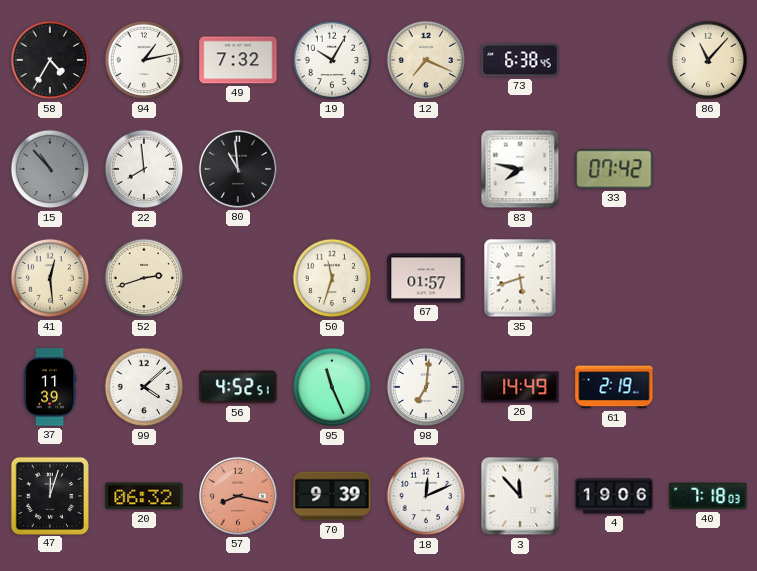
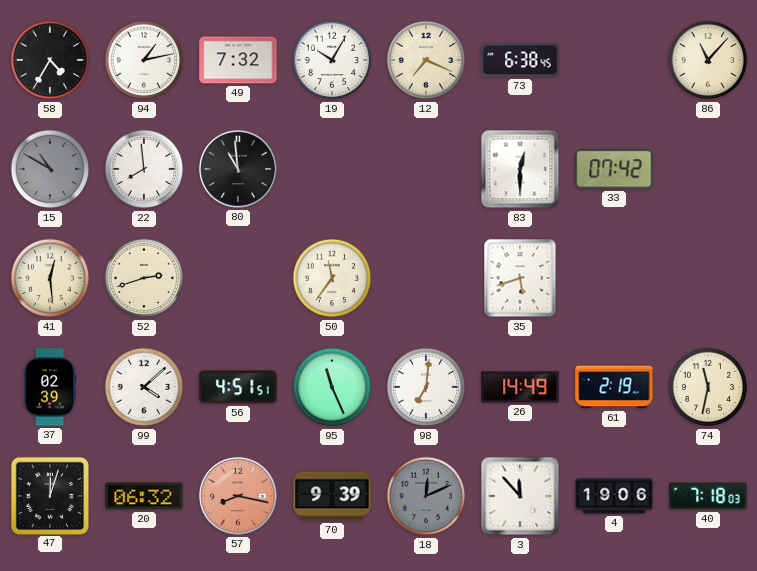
15: 10:53 -> 10:50 (50, 169)
83: 7:47 -> 12:30 (520, 169)
50: 11:33 -> 11:36 (332, 278)
67: 01:57 -> none (426, 278)
37: 11:39 -> 02:39 (50, 387)
56: 4:52 -> 4:51 (238, 387)
74: none -> 11:32 (708, 387)
18 dial: white -> grey (426, 496)
